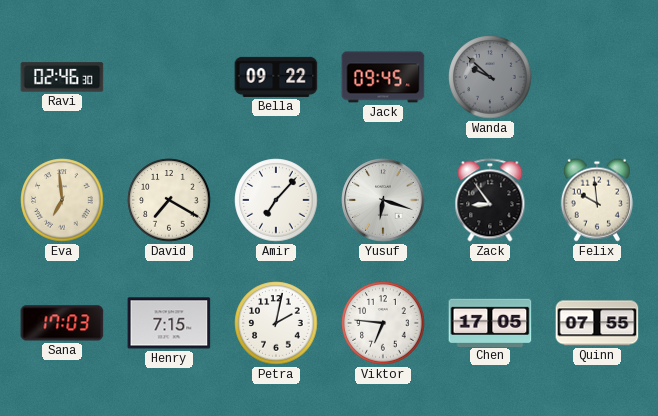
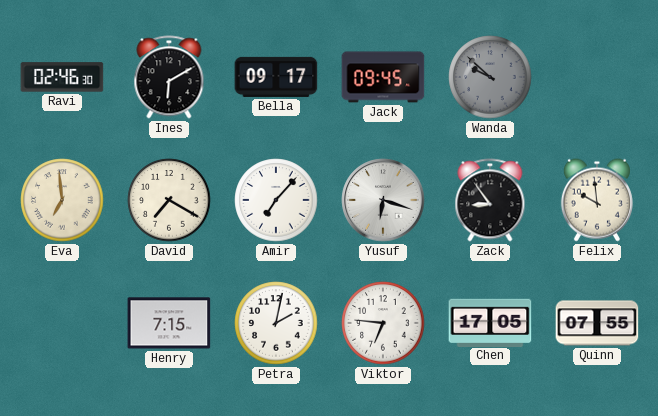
Ines: none -> 6:10 (169, 77)
Bella: 09:22 -> 09:17 (276, 77)
Sana: 17:03 -> none (62, 323)
